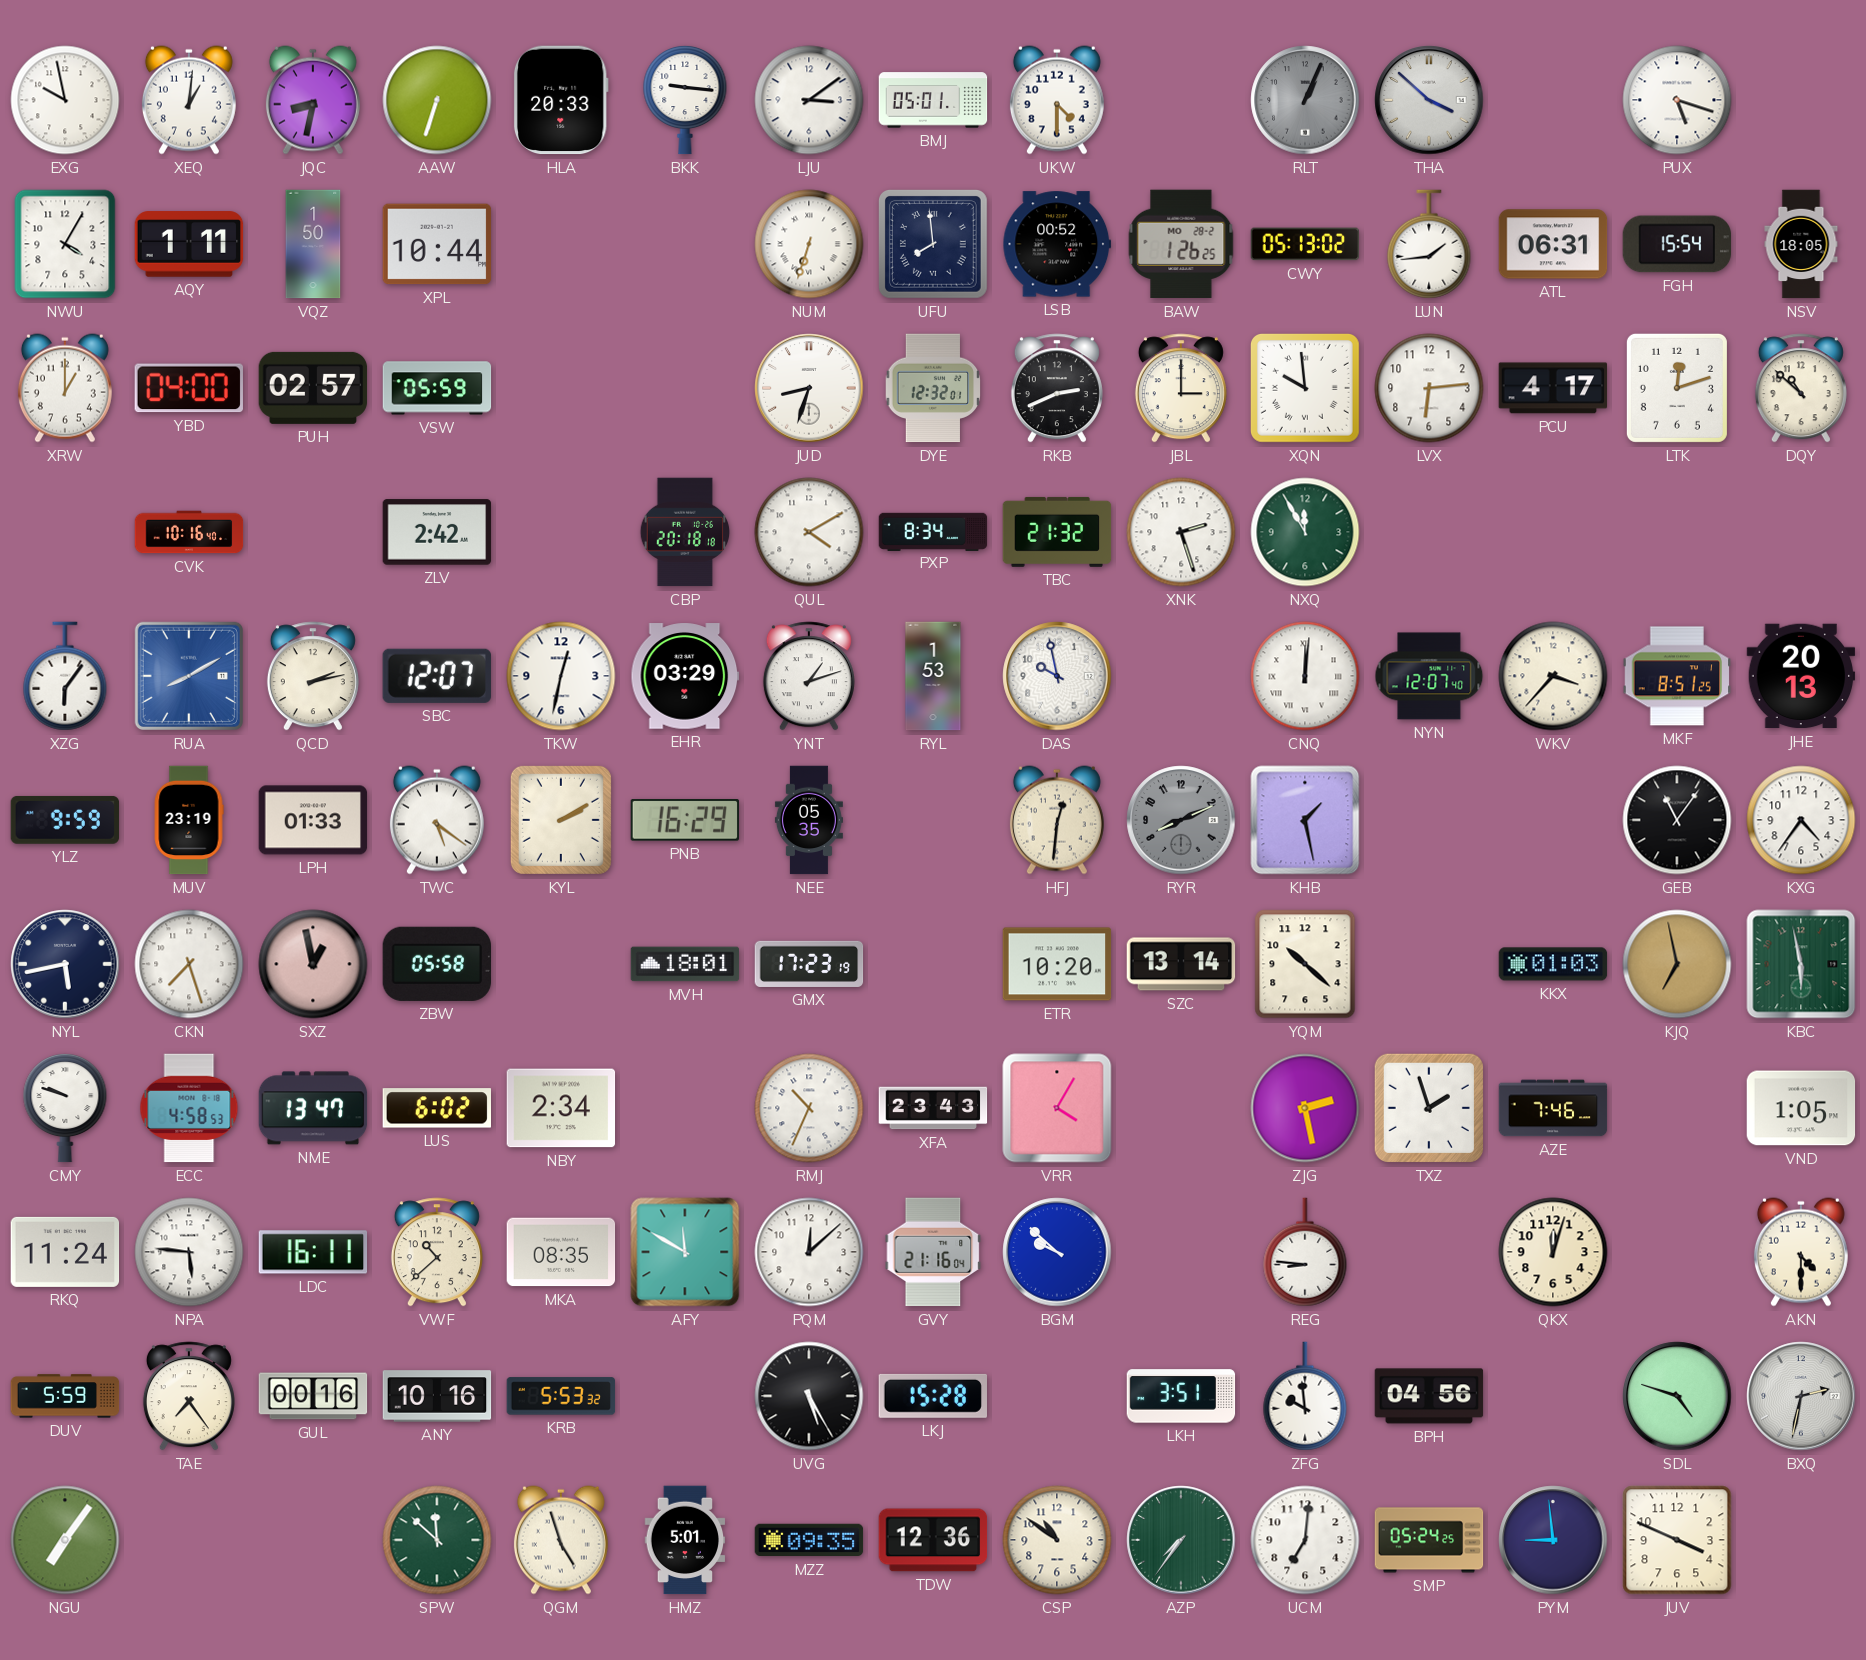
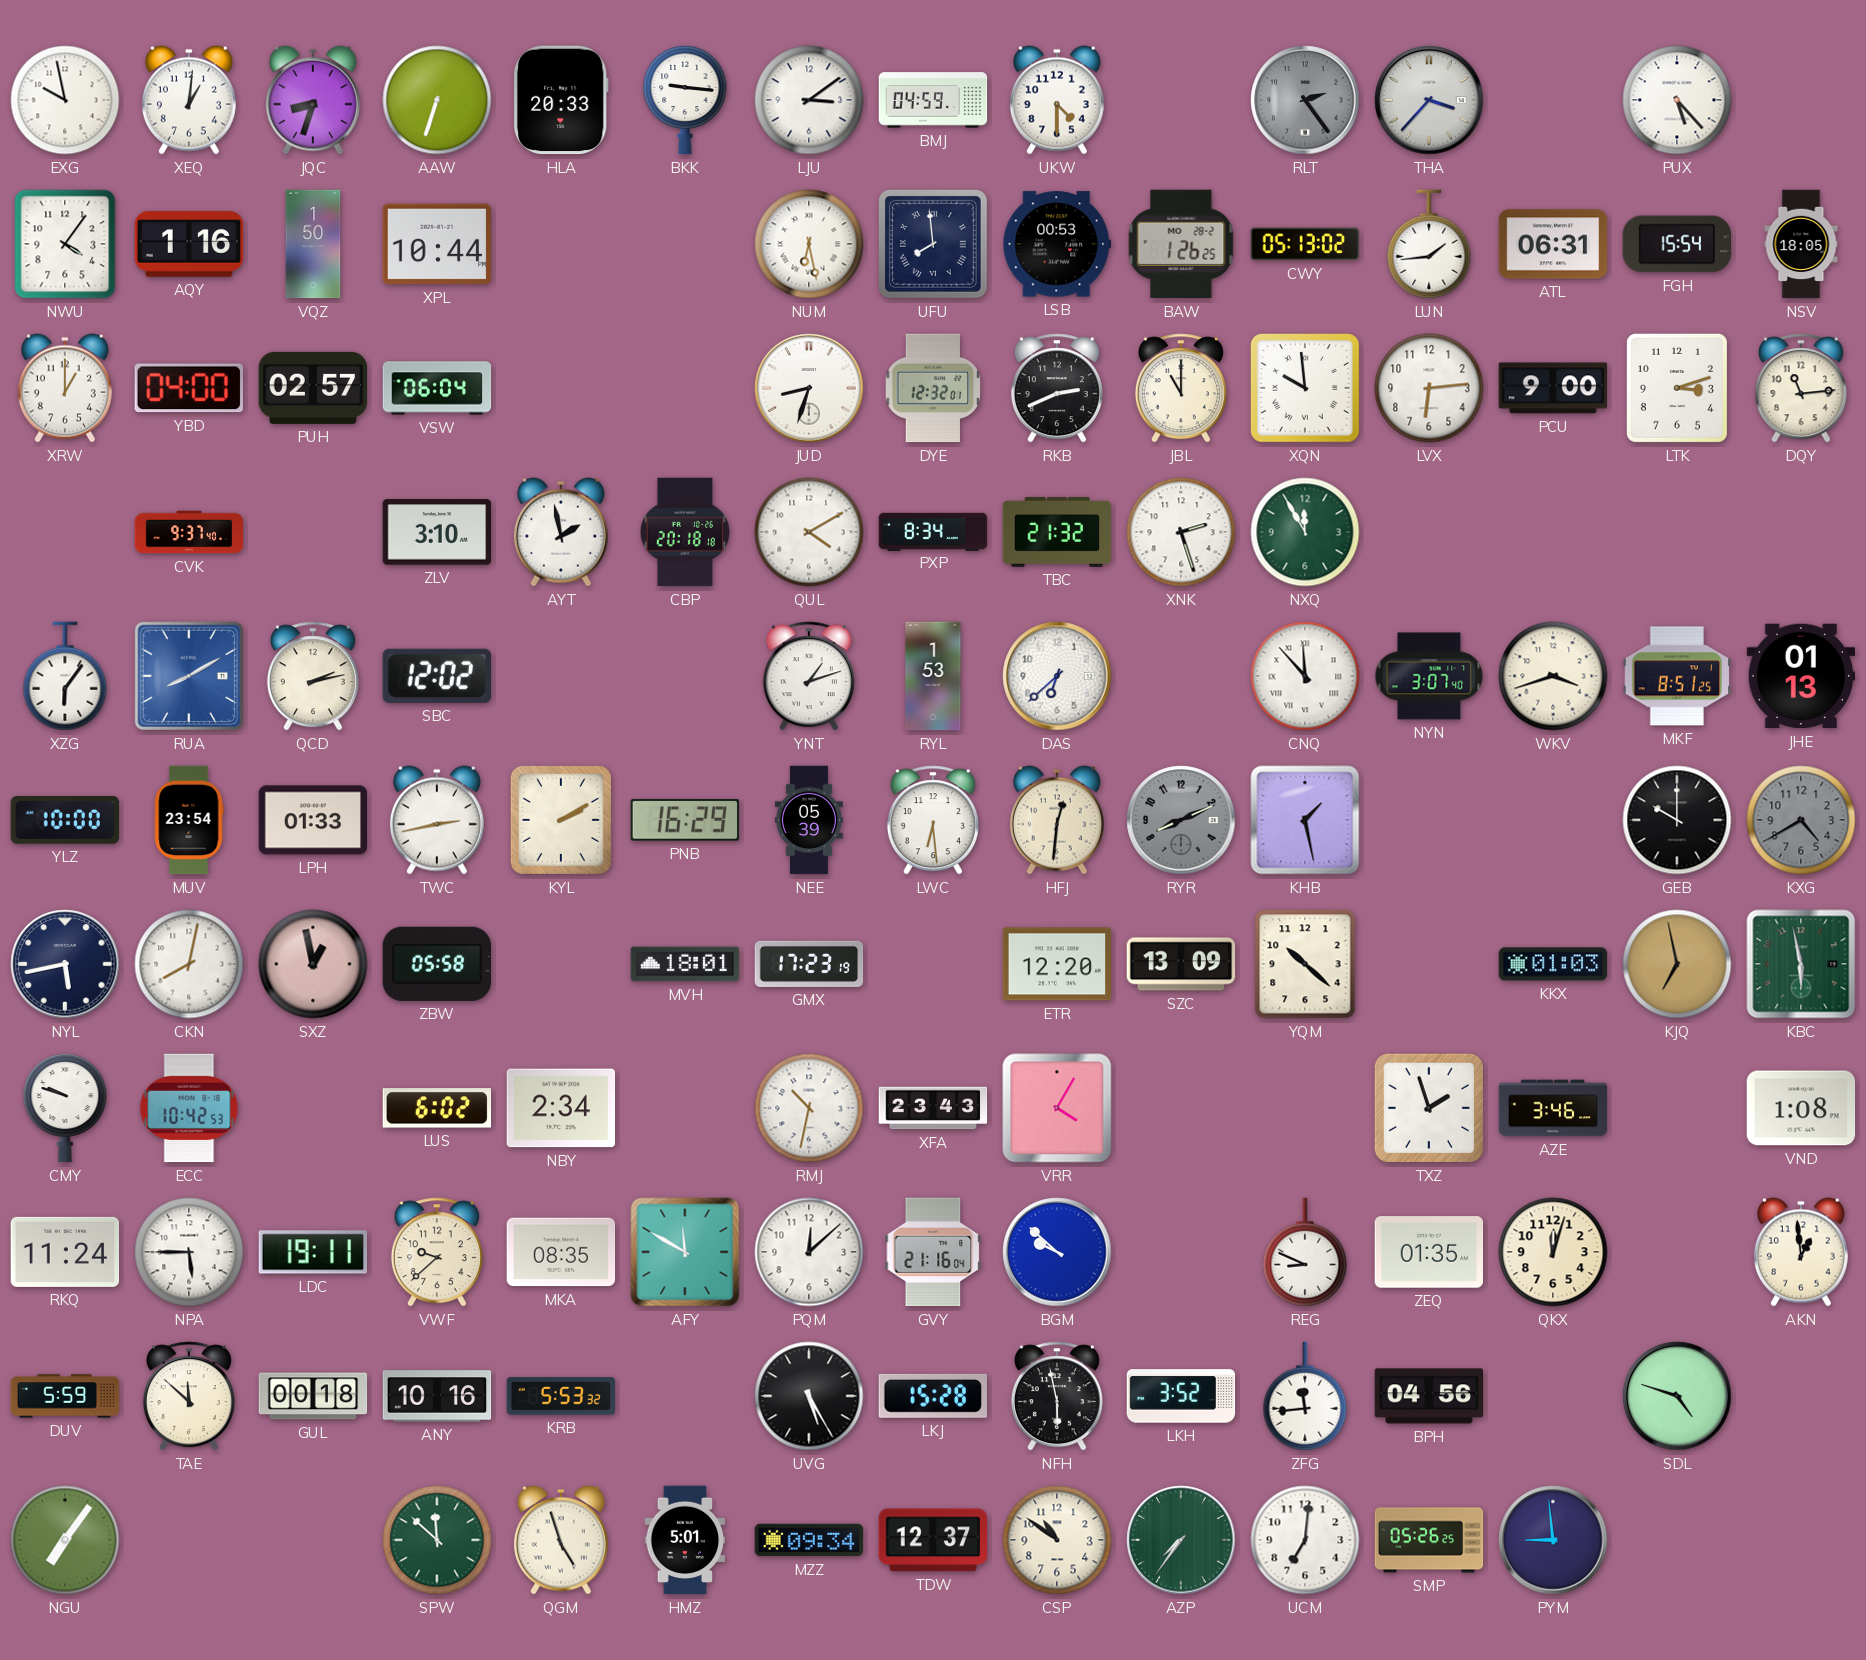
JQC: 8:32 -> 8:33 (313, 100)
BMJ: 05:01 -> 04:59 (933, 100)
RLT: 1:04 -> 2:24 (1305, 100)
THA: 3:52 -> 3:37 (1429, 100)
PUX: 5:18 -> 5:23 (1677, 100)
NWU: 4:05 -> 4:06 (65, 244)
AQY: 1:11 -> 1:16 (189, 244)
NUM: 6:33 -> 6:28 (809, 244)
LSB: 00:52 -> 00:53 (1057, 244)
VSW: 05:59 -> 06:04 (437, 388)
JBL: 3:00 -> 11:00 (1181, 388)
PCU: 4:17 -> 9:00 (1553, 388)
LTK: 12:12 -> 3:12 (1677, 388)
DQY: 10:52 -> 11:14 (1801, 388)
CVK: 10:16 -> 9:37 (189, 532)
ZLV: 2:42 -> 3:10 (437, 532)
AYT: none -> 1:58 (561, 532)
SBC: 12:07 -> 12:02 (437, 676)
TKW: 12:32 -> none (561, 676)
EHR: 03:29 -> none (685, 676)
DAS: 9:58 -> 6:38 (1057, 676)
CNQ: 12:01 -> 11:53 (1305, 676)
NYN: 12:07 -> 3:07 (1429, 676)
WKV: 3:37 -> 3:42 (1553, 676)
JHE: 20:13 -> 01:13 (1801, 676)
YLZ: 9:59 -> 10:00 (65, 820)
MUV: 23:19 -> 23:54 (189, 820)
TWC: 5:21 -> 2:43 (437, 820)
NEE: 05:35 -> 05:39 (809, 820)
LWC: none -> 6:29 (933, 820)
GEB: 11:06 -> 10:00 (1677, 820)
KXG: 4:36 -> 4:40 (1801, 820)
KXG dial: white -> grey (1801, 820)
CKN: 7:27 -> 8:02 (189, 964)
ETR: 10:20 -> 12:20 (1057, 964)
SZC: 13:14 -> 13:09 (1181, 964)
ECC: 4:58 -> 10:42 (189, 1108)
NME: 13:47 -> none (313, 1108)
RMJ: 10:34 -> 10:32 (809, 1108)
ZJG: 2:28 -> none (1305, 1108)
AZE: 7:46 -> 3:46 (1553, 1108)
VND: 1:05 -> 1:08 (1801, 1108)
NPA: 5:46 -> 5:45 (189, 1252)
LDC: 16:11 -> 19:11 (313, 1252)
VWF: 10:38 -> 9:38 (437, 1252)
REG: 8:46 -> 8:49 (1305, 1252)
ZEQ: none -> 01:35 (1429, 1252)
AKN: 4:30 -> 12:59 (1801, 1252)
TAE: 7:24 -> 11:52 (189, 1396)
GUL: 00:16 -> 00:18 (313, 1396)
NFH: none -> 5:58 (1057, 1396)
LKH: 3:51 -> 3:52 (1181, 1396)
ZFG: 9:59 -> 11:44 (1305, 1396)
BXQ: 2:32 -> none (1801, 1396)
MZZ: 09:35 -> 09:34 (809, 1540)
TDW: 12:36 -> 12:37 (933, 1540)
SMP: 05:24 -> 05:26 (1429, 1540)
JUV: 3:49 -> none (1677, 1540)
